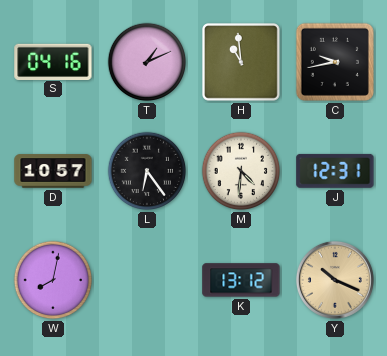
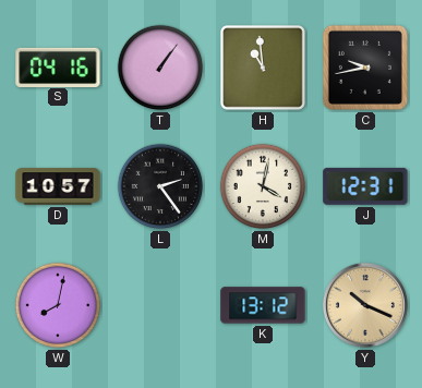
T: 1:11 -> 1:06 (160, 68)
L: 6:24 -> 2:24 (160, 186)
M: 4:31 -> 4:02 (263, 186)
